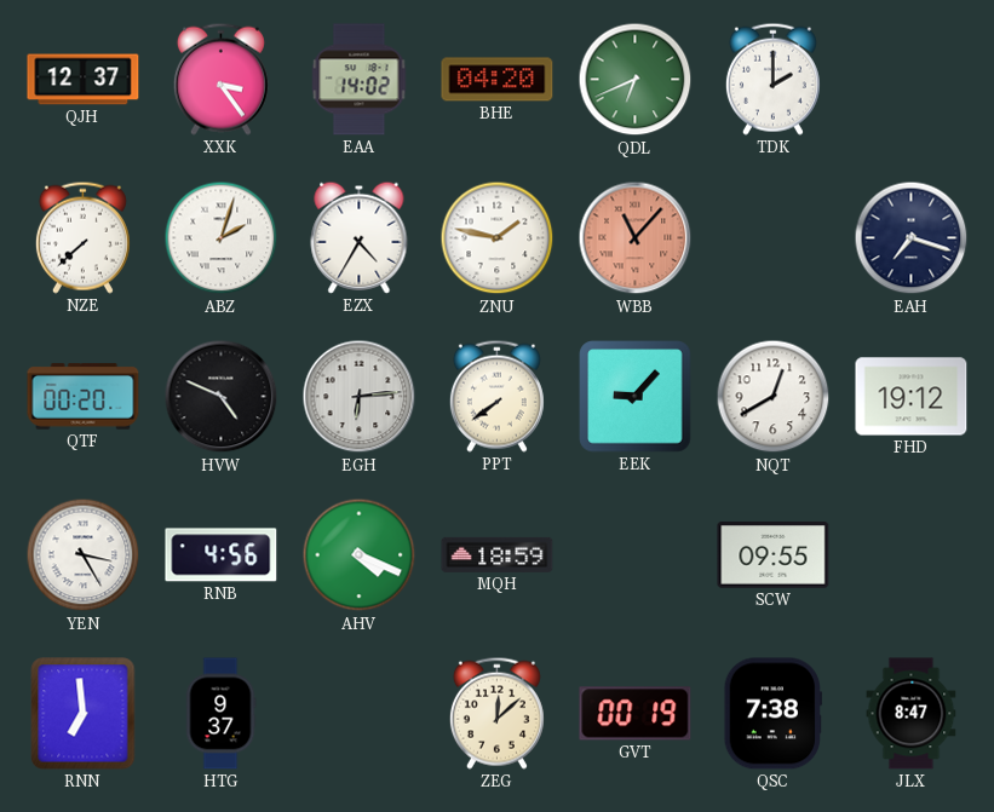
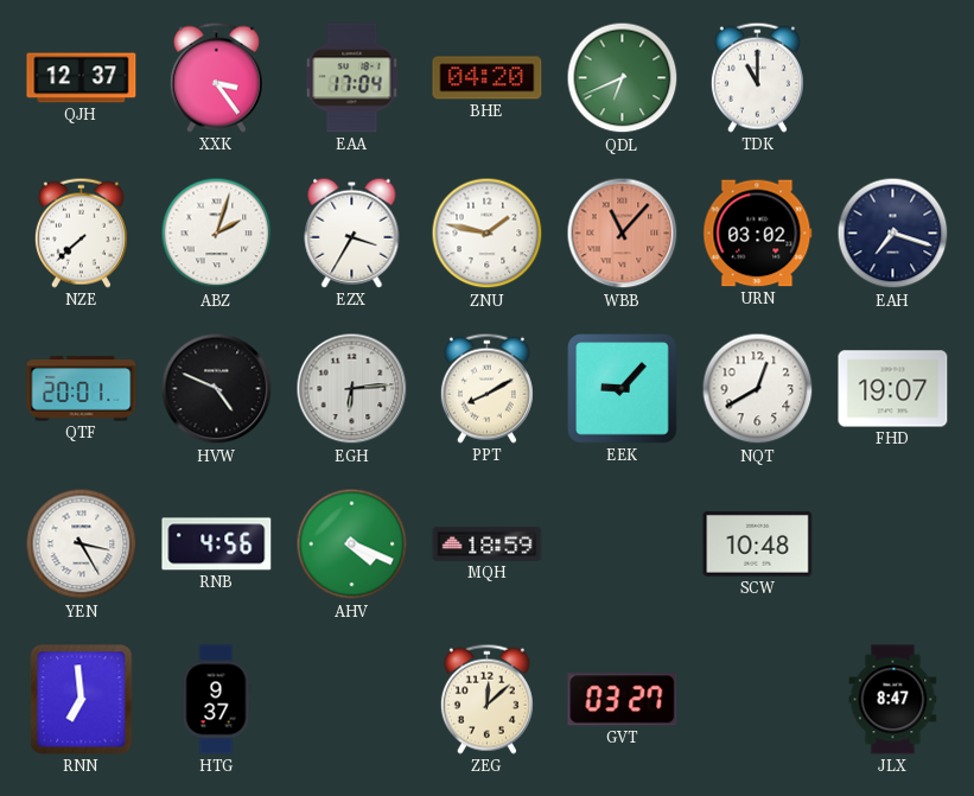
EAA: 14:02 -> 17:04 (352, 78)
TDK: 2:00 -> 11:00 (757, 77)
EZX: 4:35 -> 3:35 (352, 233)
URN: none -> 03:02 (758, 234)
QTF: 00:20 -> 20:01 (82, 389)
PPT: 7:39 -> 8:10 (486, 388)
FHD: 19:12 -> 19:07 (893, 389)
SCW: 09:55 -> 10:48 (758, 545)
GVT: 00:19 -> 03:27 (623, 700)
QSC: 7:38 -> none (772, 714)
